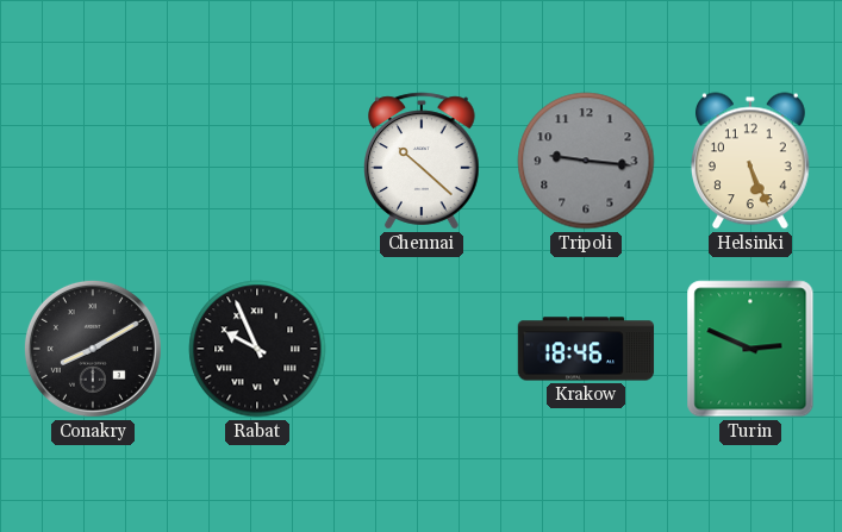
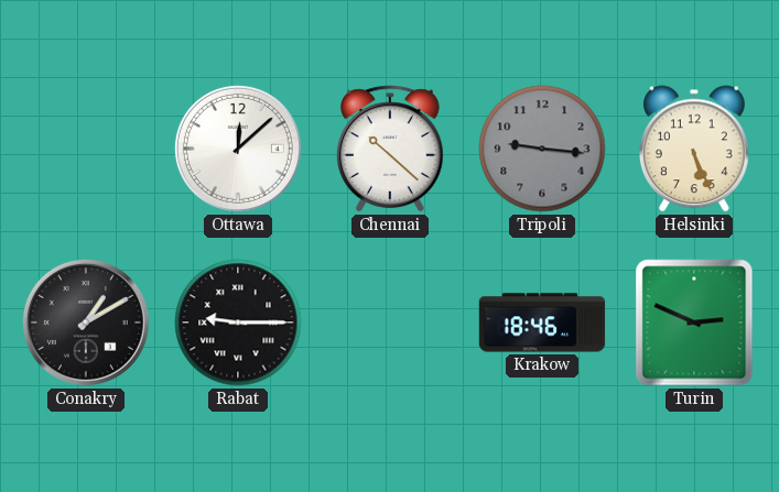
Ottawa: none -> 12:08 (238, 149)
Conakry: 8:10 -> 1:10 (86, 322)
Rabat: 9:56 -> 9:15 (238, 322)
